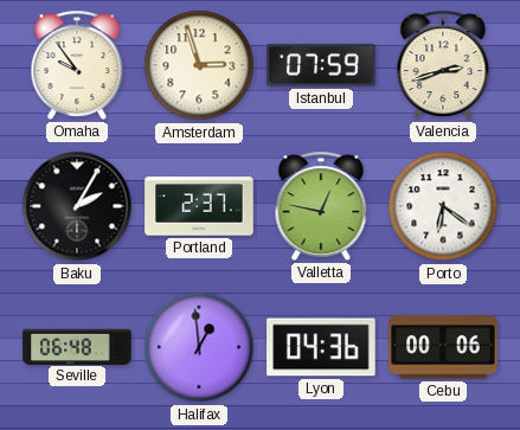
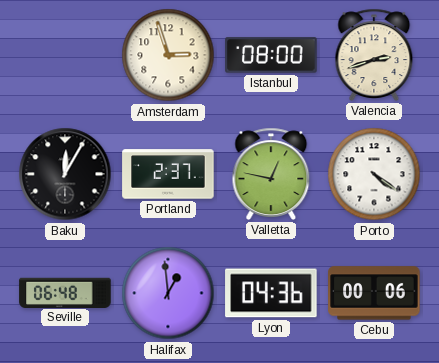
Omaha: 9:54 -> none (77, 65)
Istanbul: 07:59 -> 08:00 (271, 55)
Baku: 2:05 -> 12:05 (65, 174)
Porto: 6:21 -> 4:21 (374, 174)
